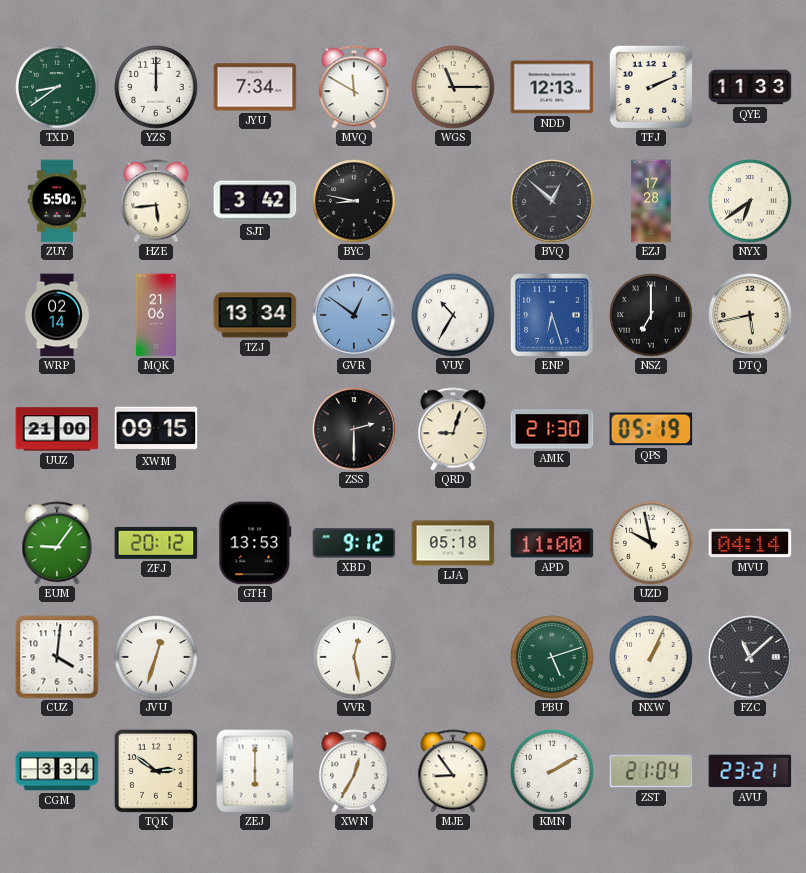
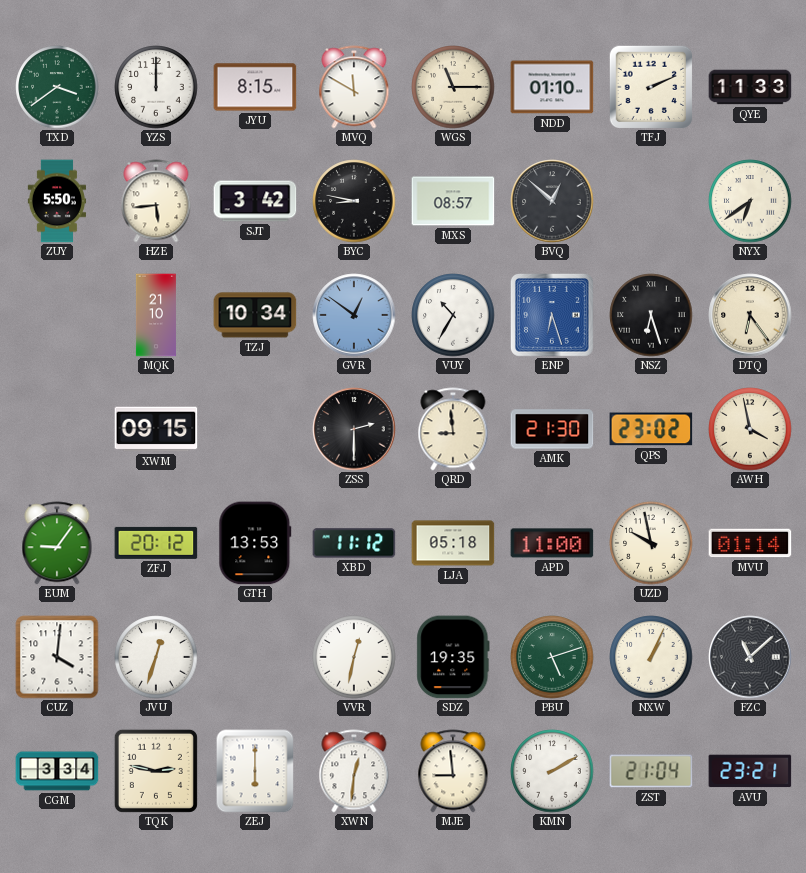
TXD: 8:39 -> 3:39 (57, 87)
JYU: 7:34 -> 8:15 (255, 87)
NDD: 12:13 -> 01:10 (552, 87)
MXS: none -> 08:57 (453, 201)
EZJ: 17:28 -> none (651, 201)
WRP: 02:14 -> none (57, 315)
MQK: 21:06 -> 21:10 (156, 315)
TZJ: 13:34 -> 10:34 (255, 315)
NSZ: 7:00 -> 6:27 (651, 315)
DTQ: 5:43 -> 6:24 (750, 315)
UUZ: 21:00 -> none (57, 429)
QRD: 9:03 -> 8:59 (453, 429)
QPS: 05:19 -> 23:02 (651, 429)
AWH: none -> 3:58 (750, 429)
XBD: 9:12 -> 11:12 (354, 543)
MVU: 04:14 -> 01:14 (750, 543)
VVR: 12:28 -> 12:32 (354, 657)
SDZ: none -> 19:35 (453, 657)
TQK: 2:51 -> 2:47 (156, 771)
XWN: 12:35 -> 12:31 (354, 771)
MJE: 8:54 -> 8:59 (453, 771)
